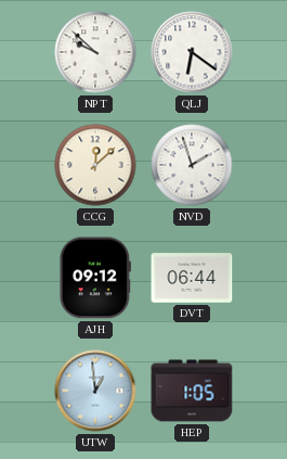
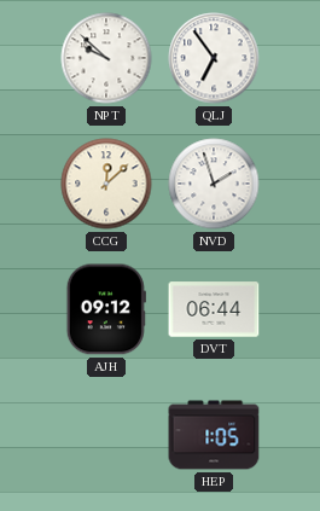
QLJ: 6:21 -> 6:54 (214, 58)
UTW: 12:59 -> none (95, 391)
